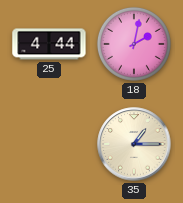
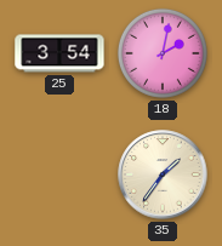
25: 4:44 -> 3:54 (59, 53)
35: 1:15 -> 1:36 (163, 175)
